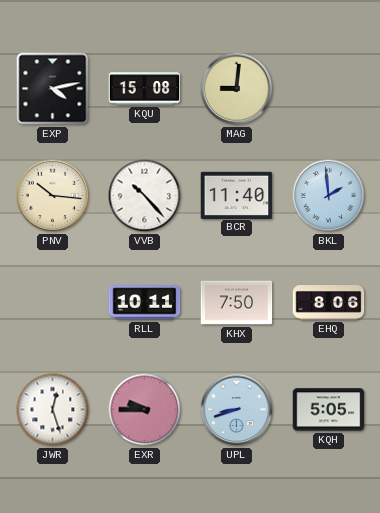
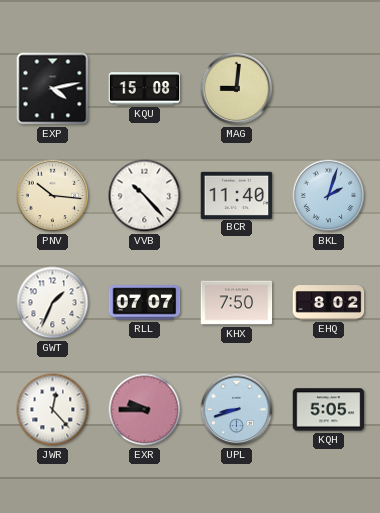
BKL: 1:59 -> 2:03 (329, 196)
GWT: none -> 1:34 (53, 303)
RLL: 10:11 -> 07:07 (145, 303)
EHQ: 8:06 -> 8:02 (329, 303)
JWR: 12:27 -> 12:23 (53, 410)
